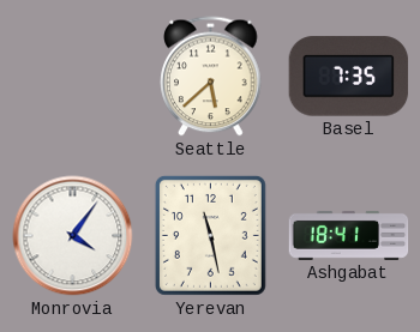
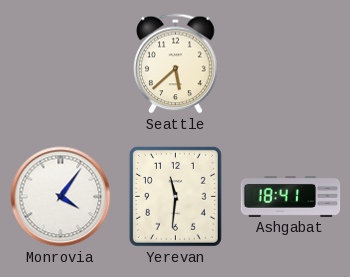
Basel: 7:35 -> none (349, 77)
Yerevan: 11:28 -> 11:31 (175, 196)
